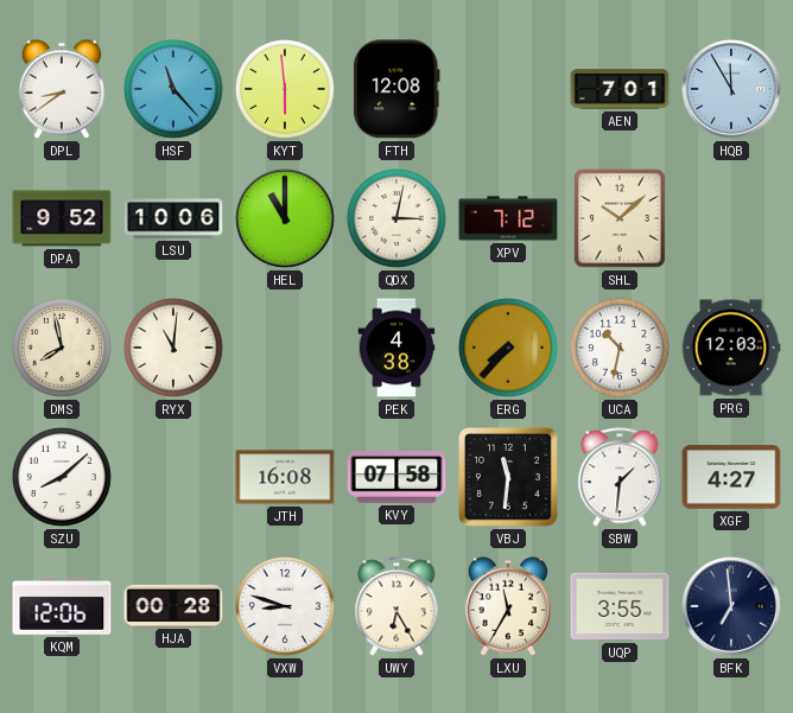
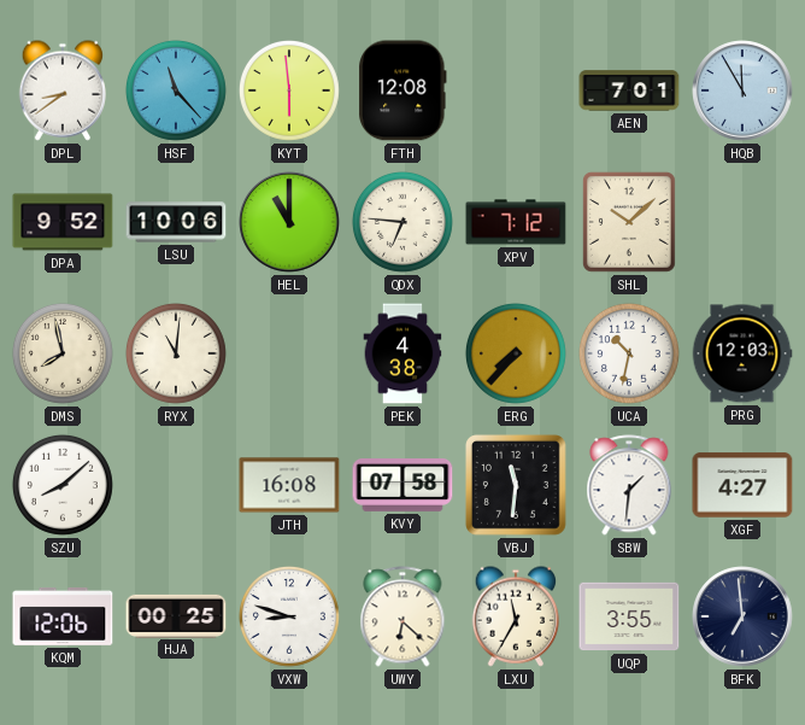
QDX: 3:02 -> 6:46 (402, 222)
HJA: 00:28 -> 00:25 (176, 615)
UWY: 6:25 -> 6:22 (402, 616)
